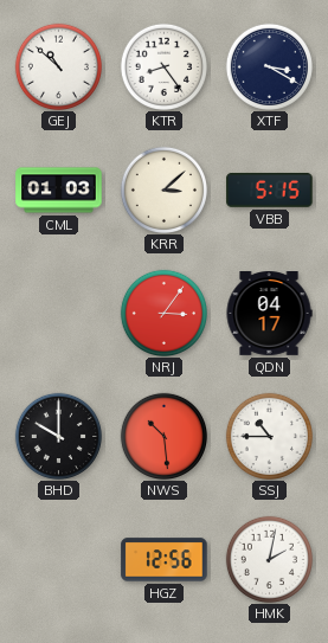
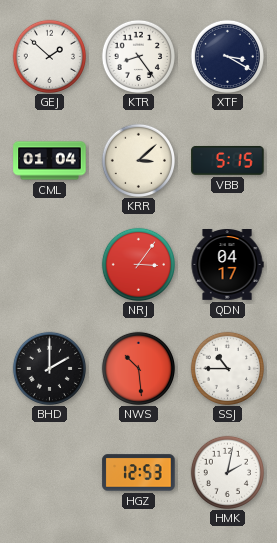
GEJ: 10:52 -> 1:52 (49, 56)
CML: 01:03 -> 01:04 (50, 161)
BHD: 10:00 -> 2:00 (49, 368)
HGZ: 12:56 -> 12:53 (139, 473)
